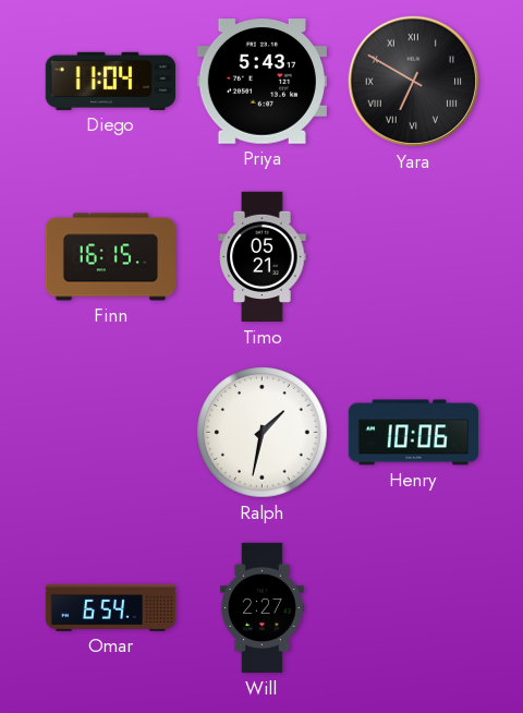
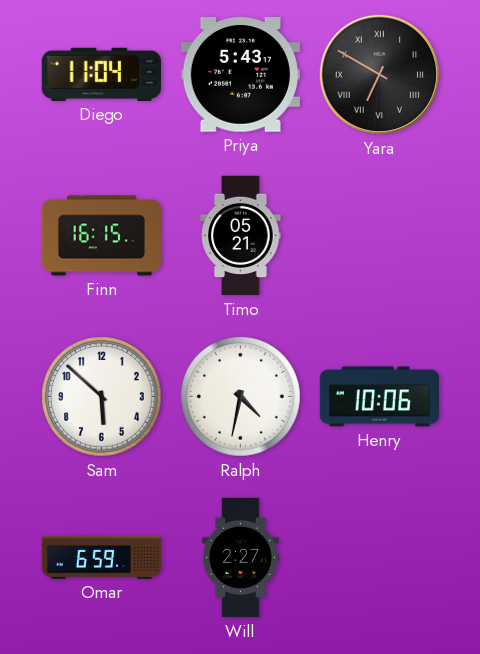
Sam: none -> 5:52 (102, 397)
Ralph: 1:32 -> 4:32 (241, 397)
Omar: 6:54 -> 6:59 (102, 557)
